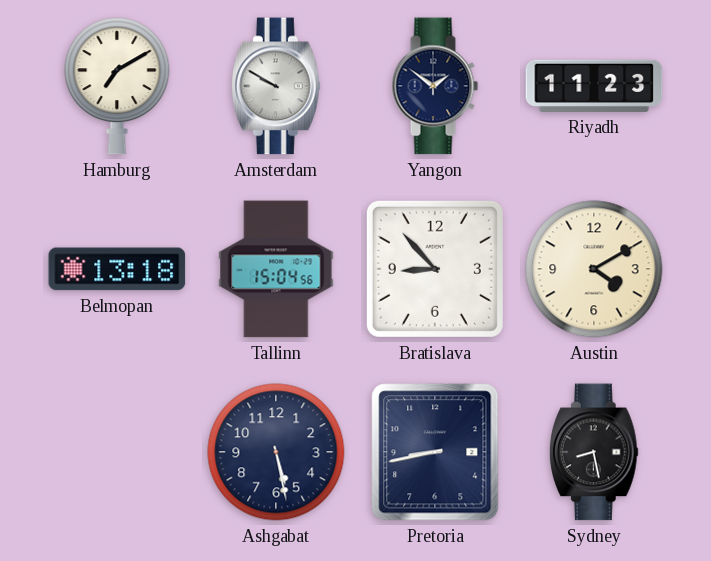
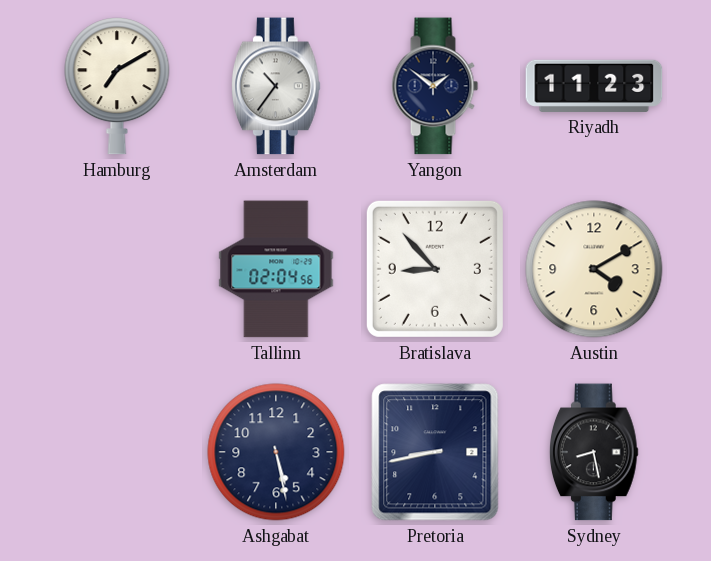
Amsterdam: 9:50 -> 10:36 (276, 86)
Belmopan: 13:18 -> none (117, 269)
Tallinn: 15:04 -> 02:04 (276, 269)
